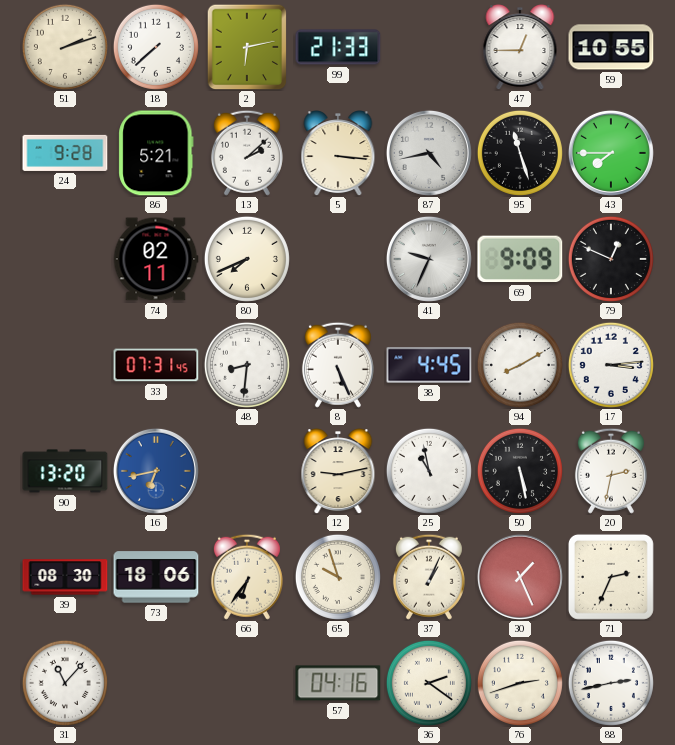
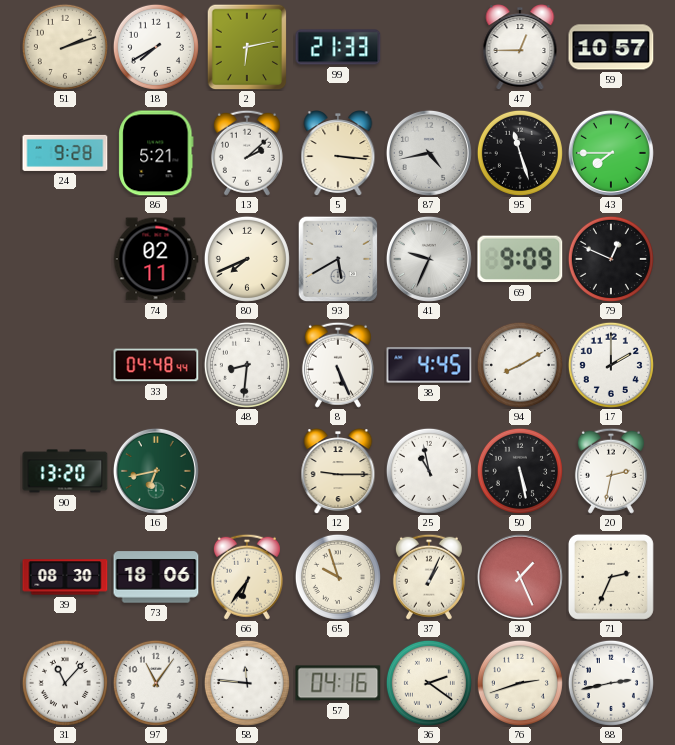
18: 7:38 -> 7:40 (156, 47)
59: 10:55 -> 10:57 (611, 47)
93: none -> 5:40 (338, 259)
33: 07:31 -> 04:48 (156, 365)
17: 3:14 -> 2:00 (611, 365)
16 dial: blue -> green (156, 471)
12: 9:13 -> 9:15 (338, 471)
97: none -> 11:06 (156, 683)
58: none -> 11:46 (247, 683)
